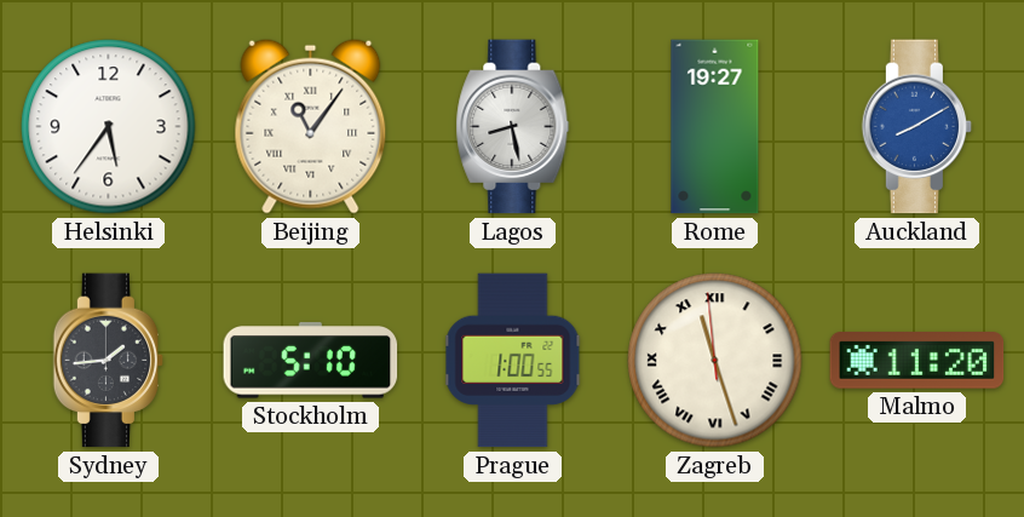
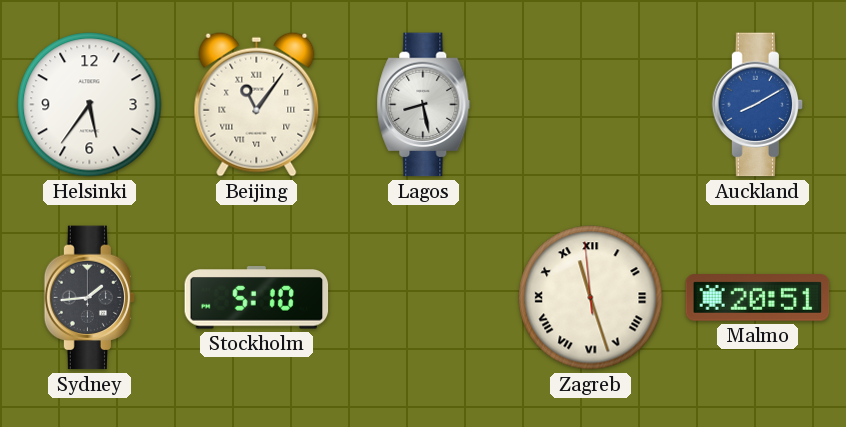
Rome: 19:27 -> none (715, 127)
Prague: 1:00 -> none (513, 361)
Malmo: 11:20 -> 20:51 (758, 298)
